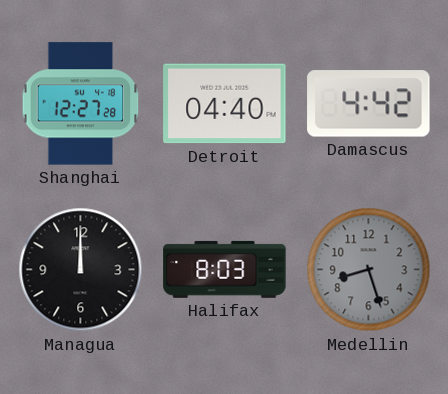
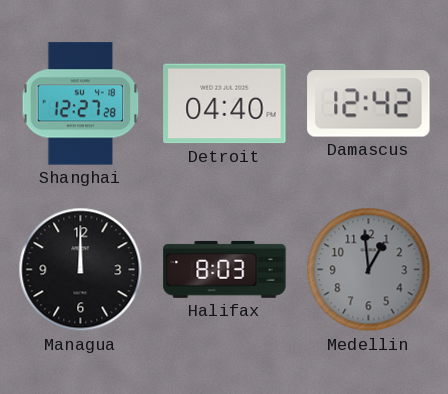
Damascus: 4:42 -> 12:42 (369, 104)
Medellin: 8:27 -> 12:59 (369, 270)
